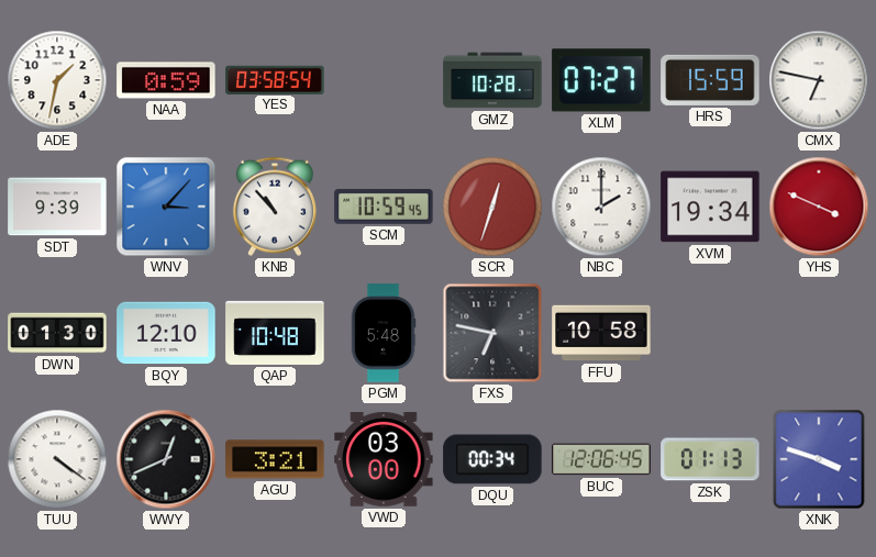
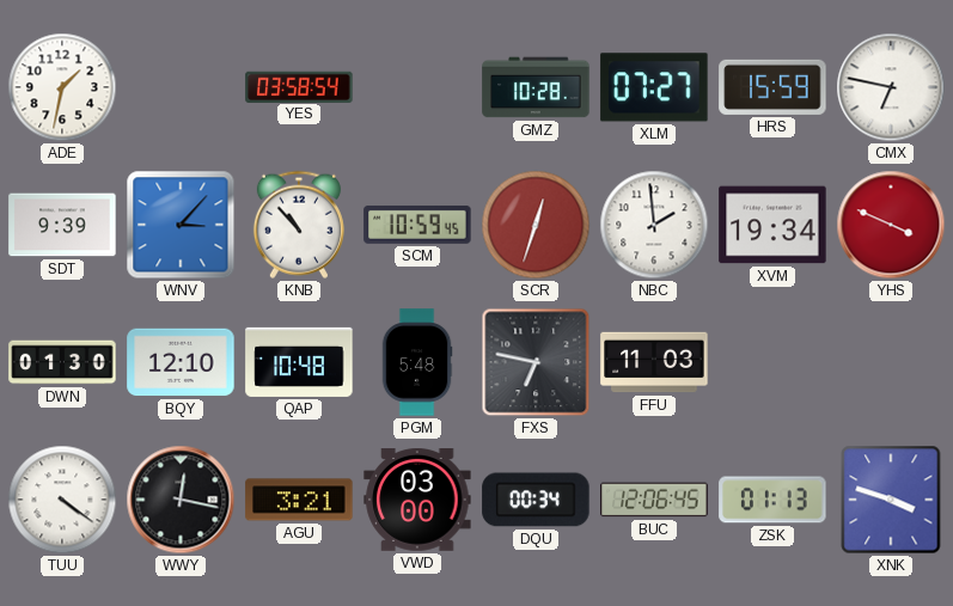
NAA: 0:59 -> none (166, 80)
NBC: 2:00 -> 1:59 (654, 225)
FFU: 10:58 -> 11:03 (654, 362)
WWY: 12:41 -> 12:17 (181, 500)
